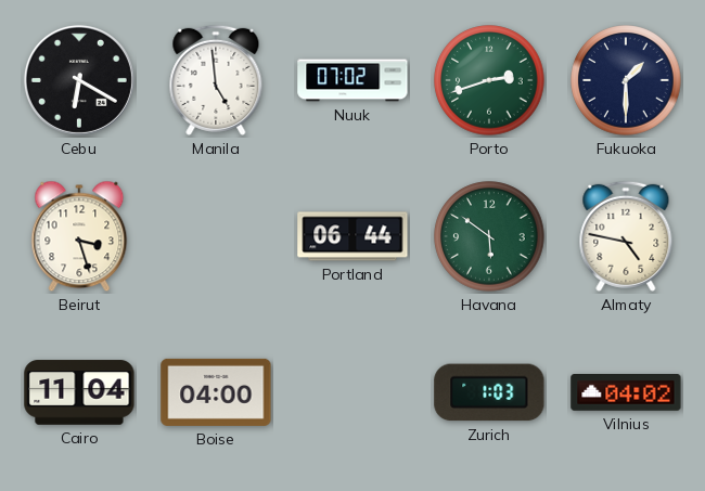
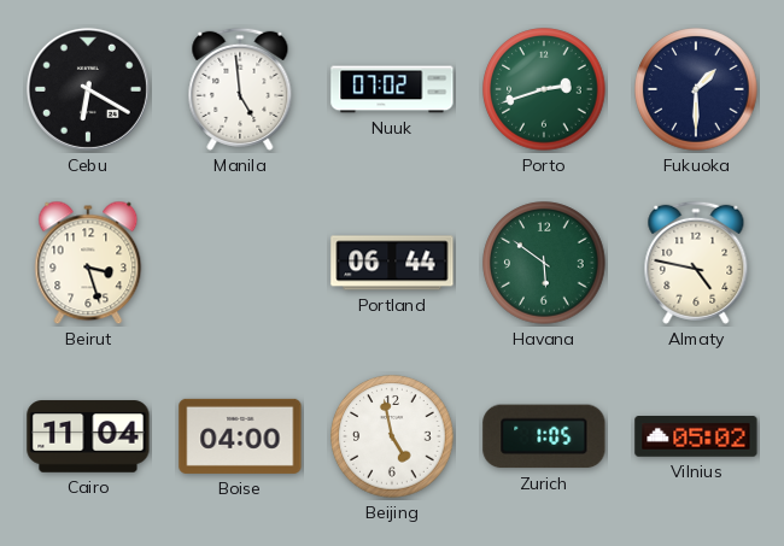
Beijing: none -> 4:58 (392, 436)
Zurich: 1:03 -> 1:05 (544, 436)
Vilnius: 04:02 -> 05:02 (696, 438)
